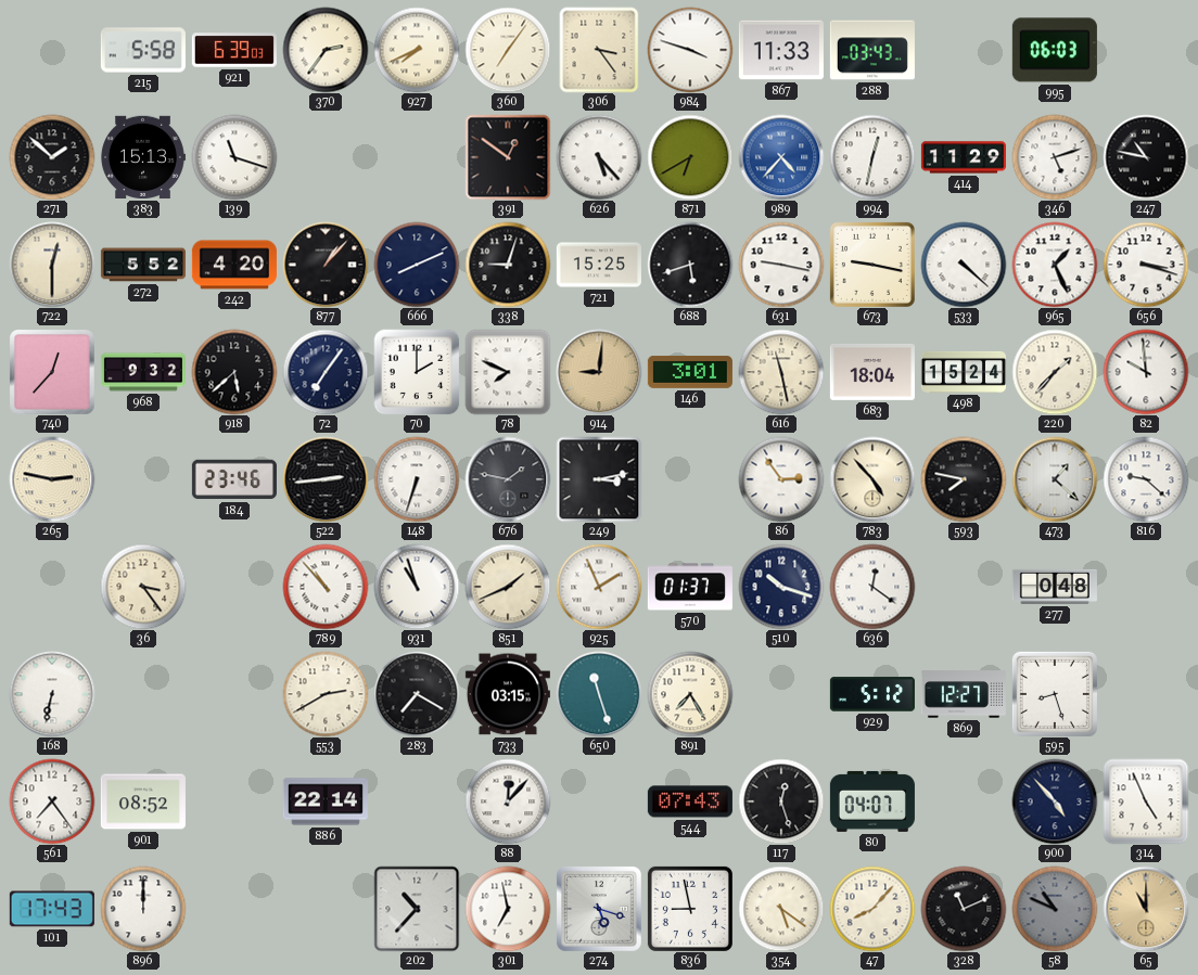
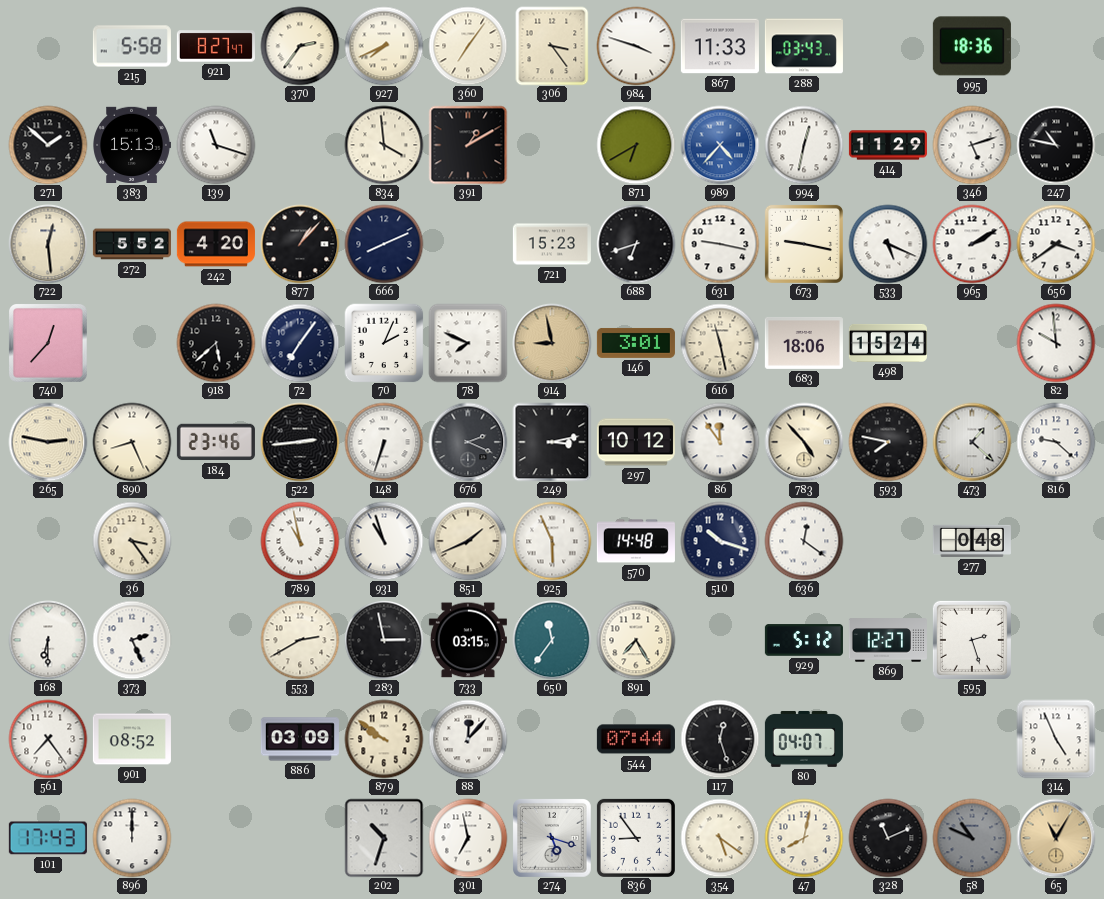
921: 6:39 -> 8:27 (216, 46)
995: 06:03 -> 18:36 (972, 46)
834: none -> 3:59 (384, 145)
391: 12:51 -> 1:10 (468, 145)
626: 5:23 -> none (599, 157)
722: 12:30 -> 12:29 (48, 244)
338: 9:03 -> none (508, 265)
721: 15:25 -> 15:23 (552, 244)
688: 5:42 -> 6:42 (636, 244)
533: 4:22 -> 5:19 (888, 244)
965: 1:26 -> 2:10 (972, 244)
656: 3:18 -> 3:39 (1056, 244)
968: 9:32 -> none (143, 372)
70: 2:00 -> 2:04 (384, 343)
914: 9:01 -> 8:58 (552, 343)
683: 18:04 -> 18:06 (804, 343)
220: 1:37 -> none (1055, 372)
890: none -> 8:26 (132, 442)
676: 1:47 -> 2:19 (468, 442)
297: none -> 10:12 (636, 442)
86: 2:54 -> 11:54 (720, 442)
789: 10:53 -> 10:58 (300, 541)
925: 1:56 -> 5:56 (552, 541)
570: 01:37 -> 14:48 (636, 541)
168: 6:32 -> 6:30 (48, 640)
373: none -> 2:26 (132, 640)
283: 7:20 -> 2:58 (384, 640)
650: 11:27 -> 11:36 (552, 640)
595: 8:27 -> 2:27 (972, 640)
886: 22:14 -> 03:09 (300, 739)
879: none -> 9:51 (384, 739)
544: 07:43 -> 07:44 (636, 739)
900: 4:53 -> none (1055, 801)
202: 10:37 -> 10:33 (384, 838)
836: 8:58 -> 8:54 (636, 838)
47: 8:07 -> 8:02 (804, 838)
65: 11:00 -> 11:05 (1056, 838)
